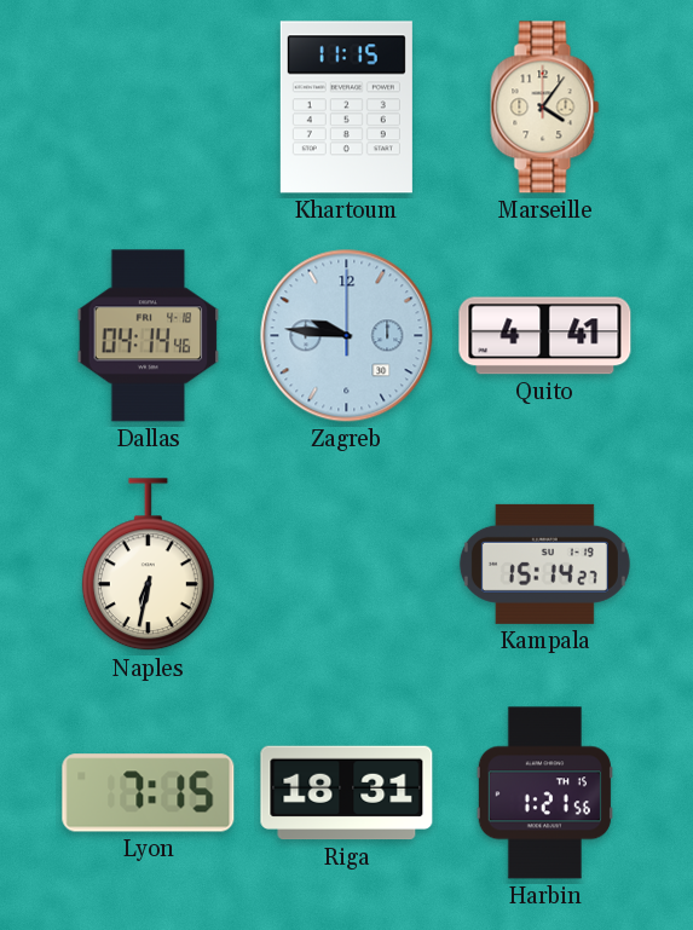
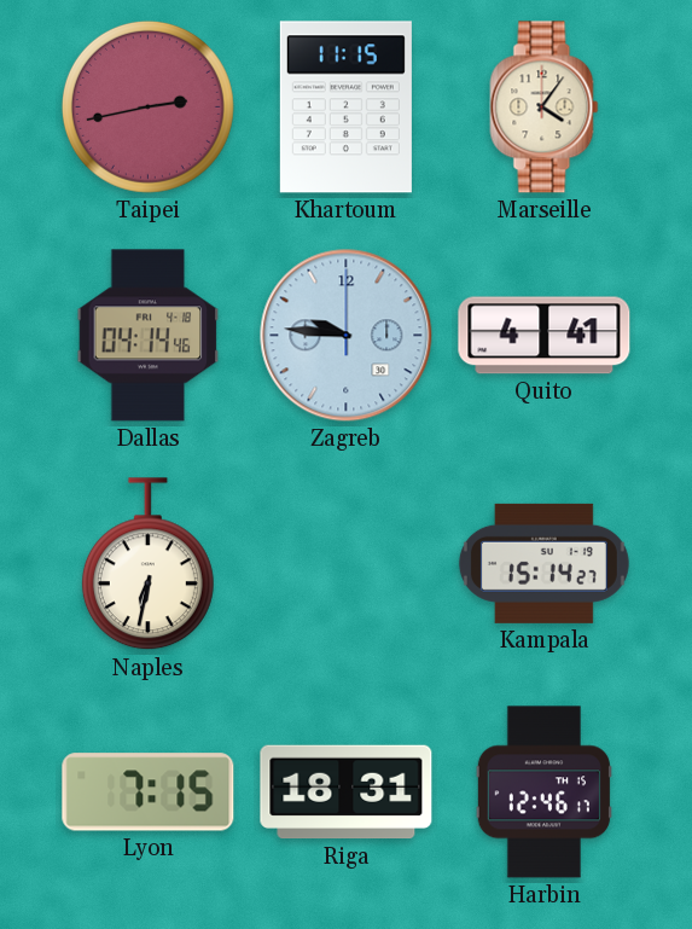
Taipei: none -> 2:43 (147, 106)
Harbin: 1:21 -> 12:46 (543, 792)
